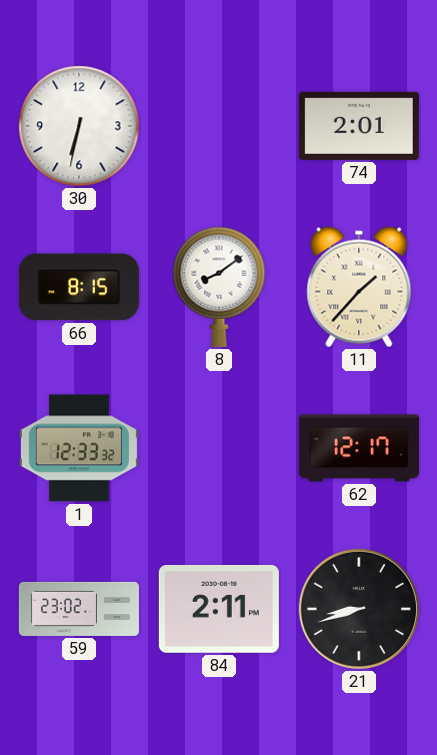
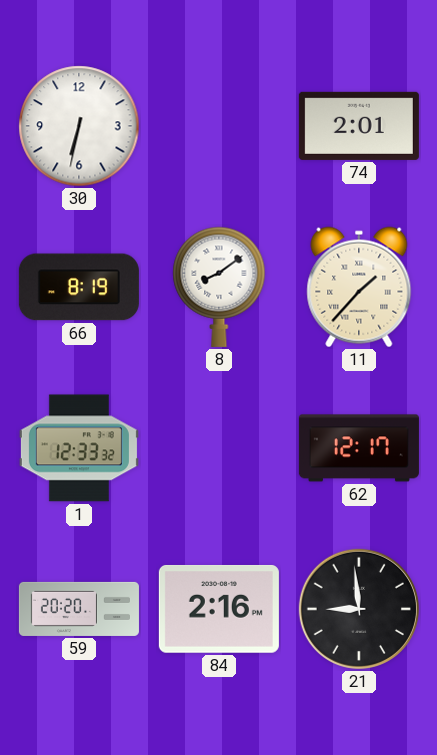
66: 8:15 -> 8:19 (79, 287)
59: 23:02 -> 20:20 (79, 609)
84: 2:11 -> 2:16 (219, 609)
21: 8:42 -> 8:59 (359, 609)
